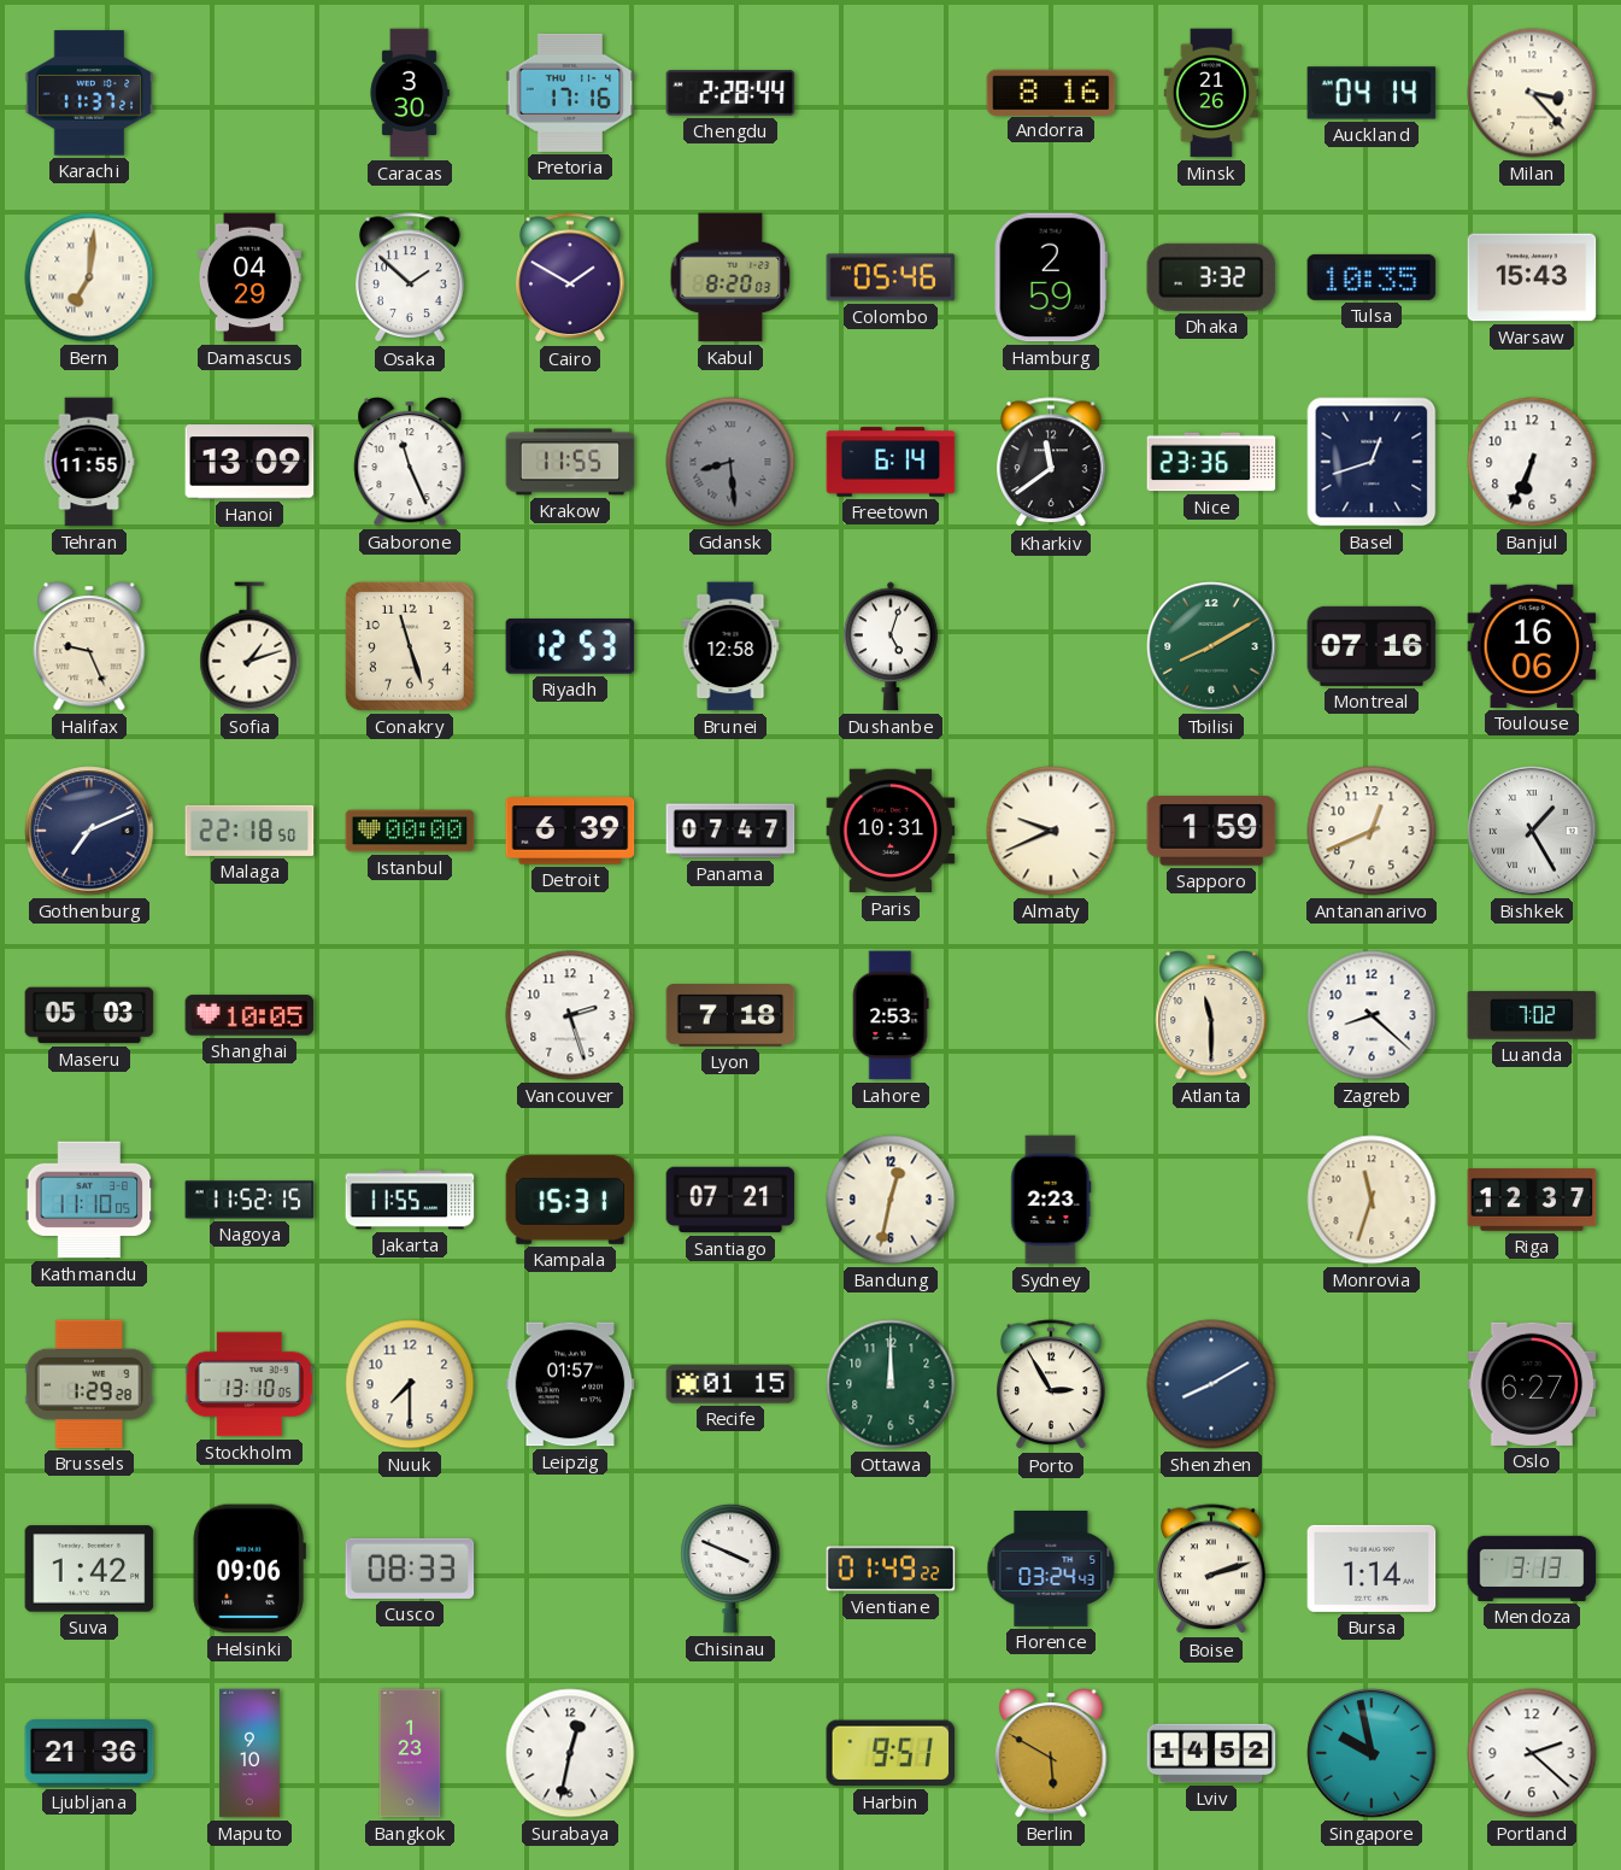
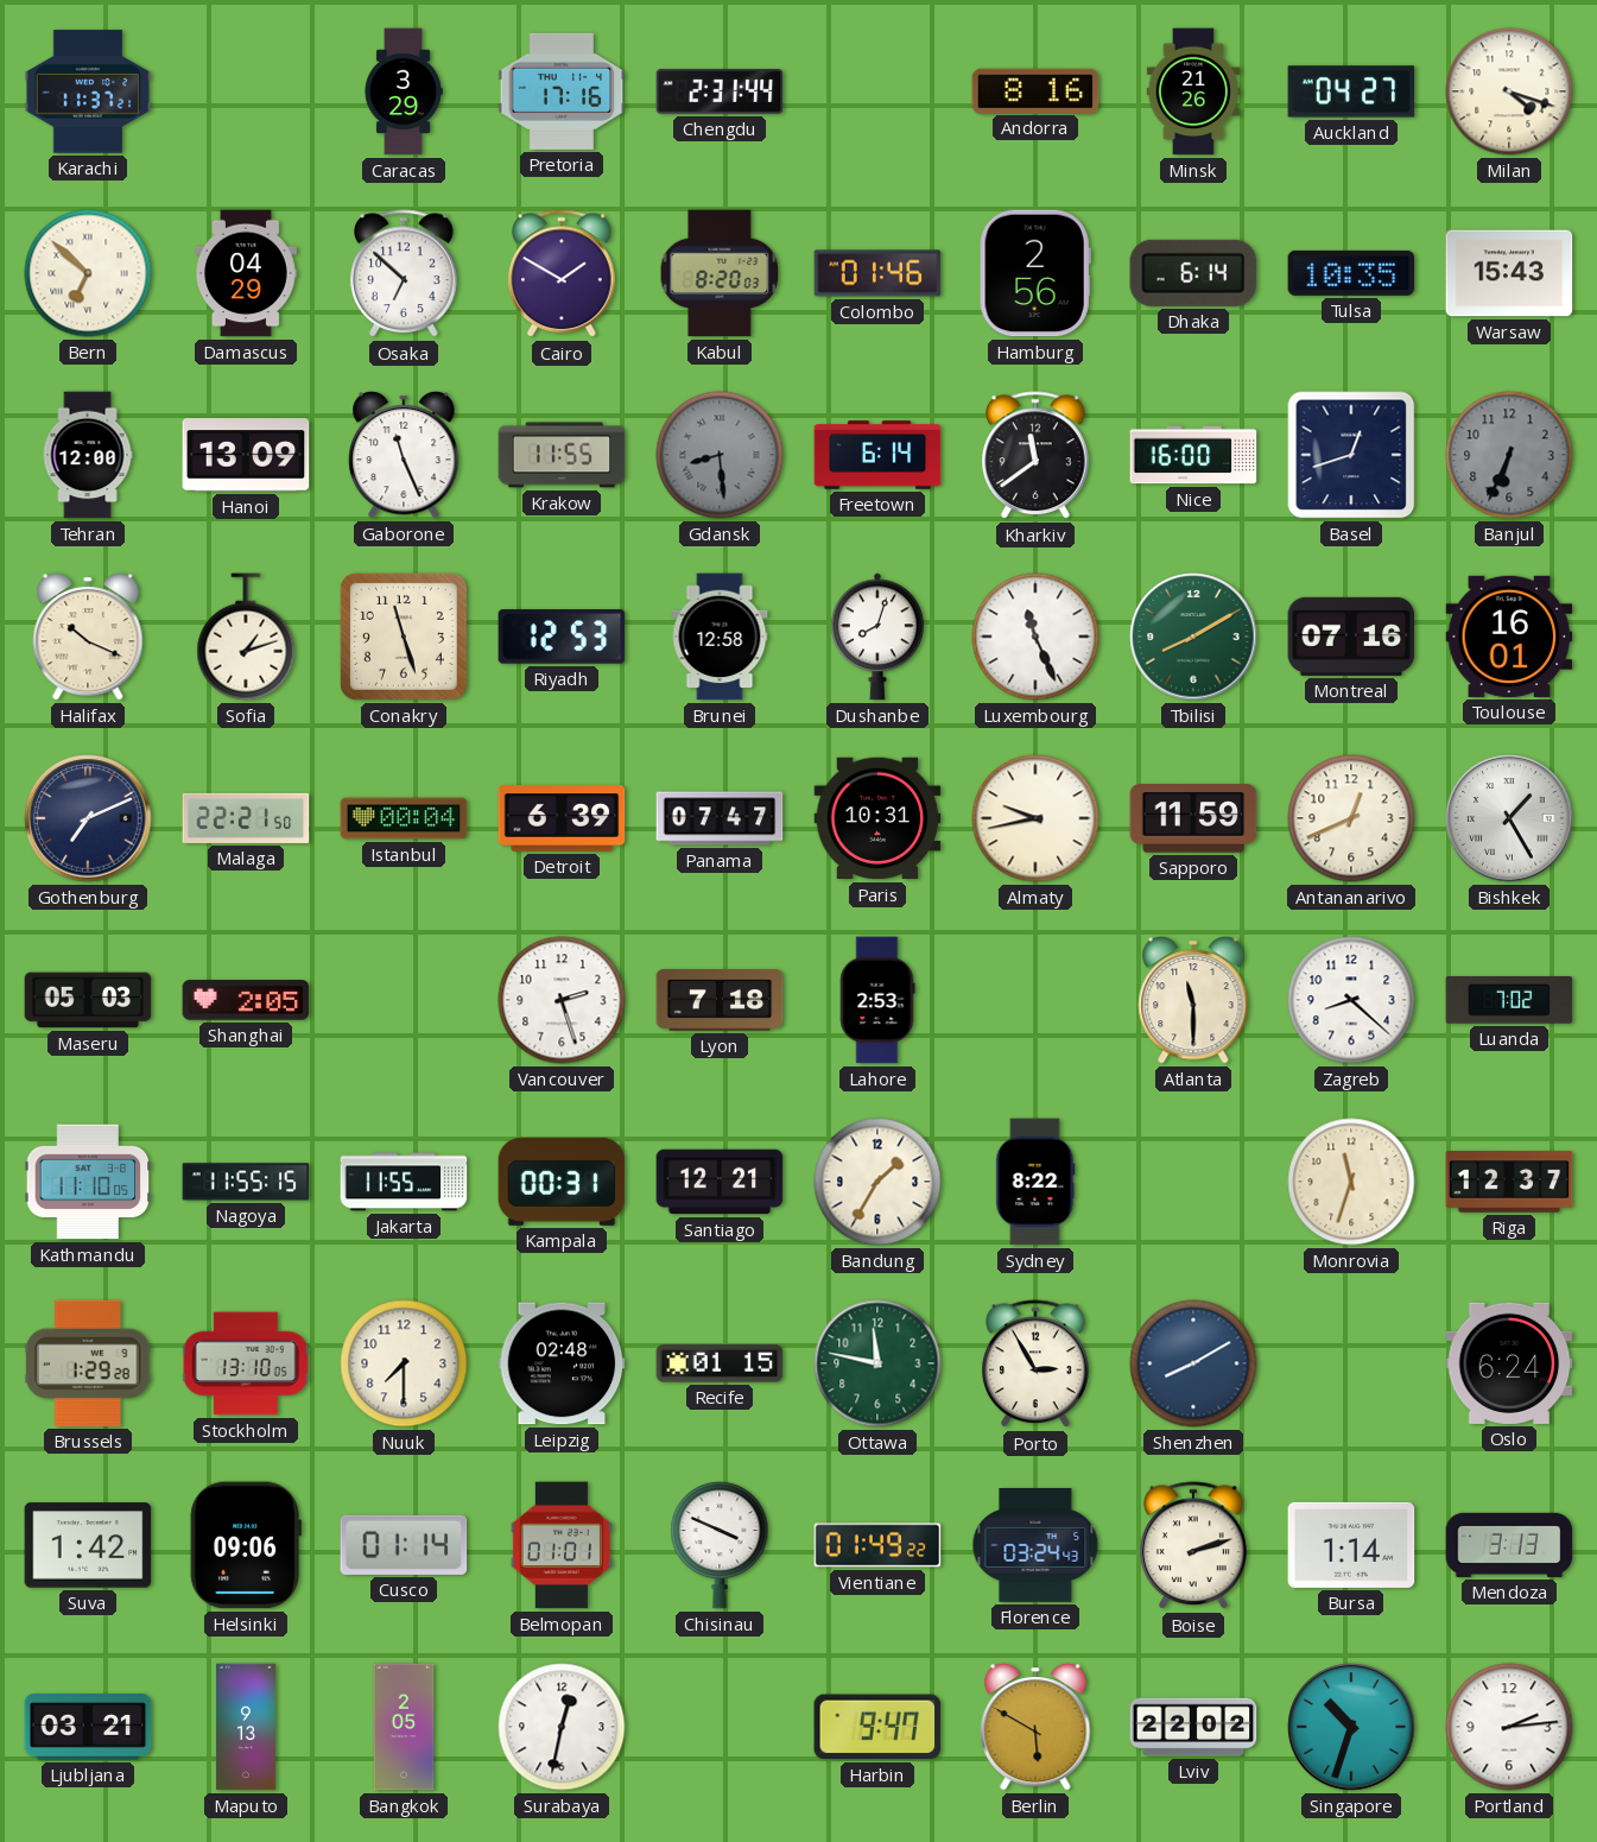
Caracas: 3:30 -> 3:29 (404, 91)
Chengdu: 2:28 -> 2:31 (720, 91)
Auckland: 04:14 -> 04:27 (1351, 91)
Milan: 3:23 -> 4:18 (1509, 91)
Bern: 7:01 -> 6:52 (88, 273)
Osaka: 1:52 -> 6:52 (405, 274)
Colombo: 05:46 -> 01:46 (877, 273)
Hamburg: 2:59 -> 2:56 (1035, 273)
Dhaka: 3:32 -> 6:14 (1193, 273)
Tehran: 11:55 -> 12:00 (88, 455)
Nice: 23:36 -> 16:00 (1193, 455)
Banjul dial: white -> grey (1509, 455)
Halifax: 9:26 -> 10:19 (88, 638)
Dushanbe: 5:03 -> 8:03 (879, 637)
Luxembourg: none -> 11:26 (1035, 637)
Toulouse: 16:06 -> 16:01 (1509, 637)
Malaga: 22:18 -> 22:21 (246, 818)
Istanbul: 00:00 -> 00:04 (404, 818)
Almaty: 9:41 -> 9:43 (1035, 818)
Sapporo: 1:59 -> 11:59 (1193, 818)
Shanghai: 10:05 -> 2:05 (246, 1000)
Nagoya: 11:52 -> 11:55 (246, 1182)
Kampala: 15:31 -> 00:31 (562, 1182)
Santiago: 07:21 -> 12:21 (720, 1182)
Bandung: 12:32 -> 1:35 (877, 1182)
Sydney: 2:23 -> 8:22 (1035, 1182)
Leipzig: 01:57 -> 02:48 (562, 1363)
Ottawa: 12:00 -> 11:47 (877, 1363)
Oslo: 6:27 -> 6:24 (1509, 1363)
Cusco: 08:33 -> 01:14 (404, 1545)
Belmopan: none -> 01:01 (562, 1545)
Ljubljana: 21:36 -> 03:21 (88, 1728)
Maputo: 9:10 -> 9:13 (246, 1727)
Bangkok: 1:23 -> 2:05 (404, 1727)
Harbin: 9:51 -> 9:47 (877, 1727)
Lviv: 14:52 -> 22:02 (1193, 1727)
Singapore: 9:58 -> 10:33 (1351, 1727)
Portland: 2:22 -> 2:14 (1509, 1727)
